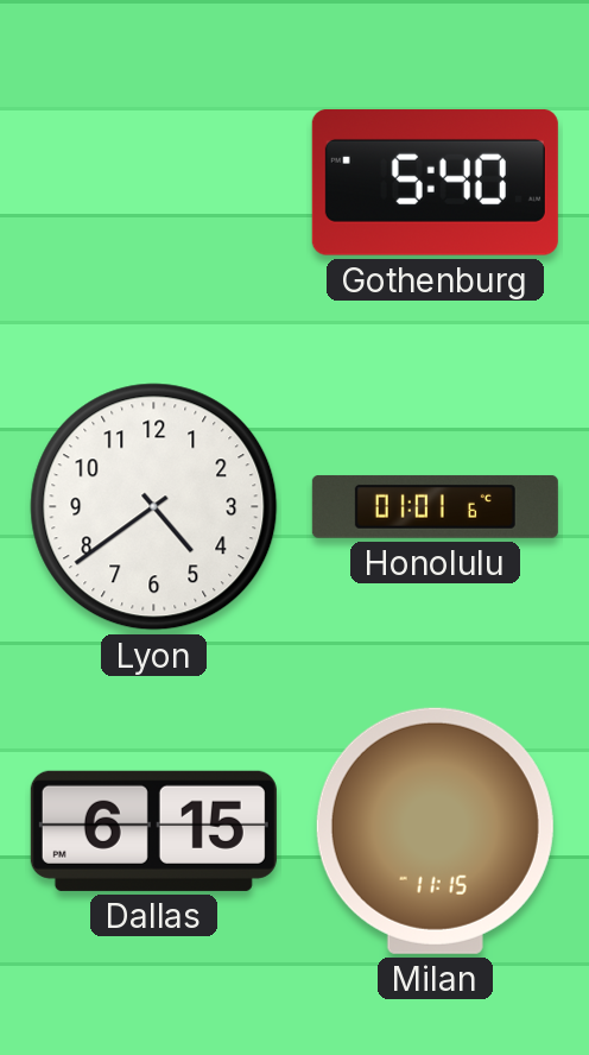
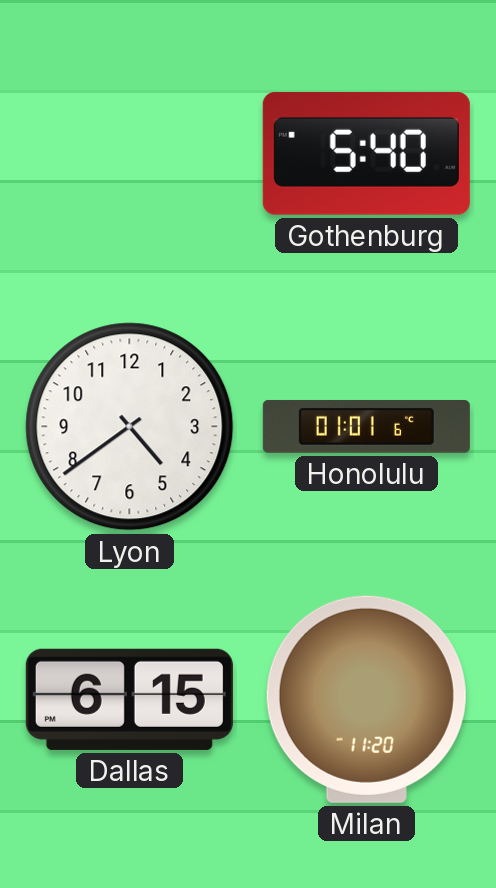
Milan: 11:15 -> 11:20 (366, 699)
